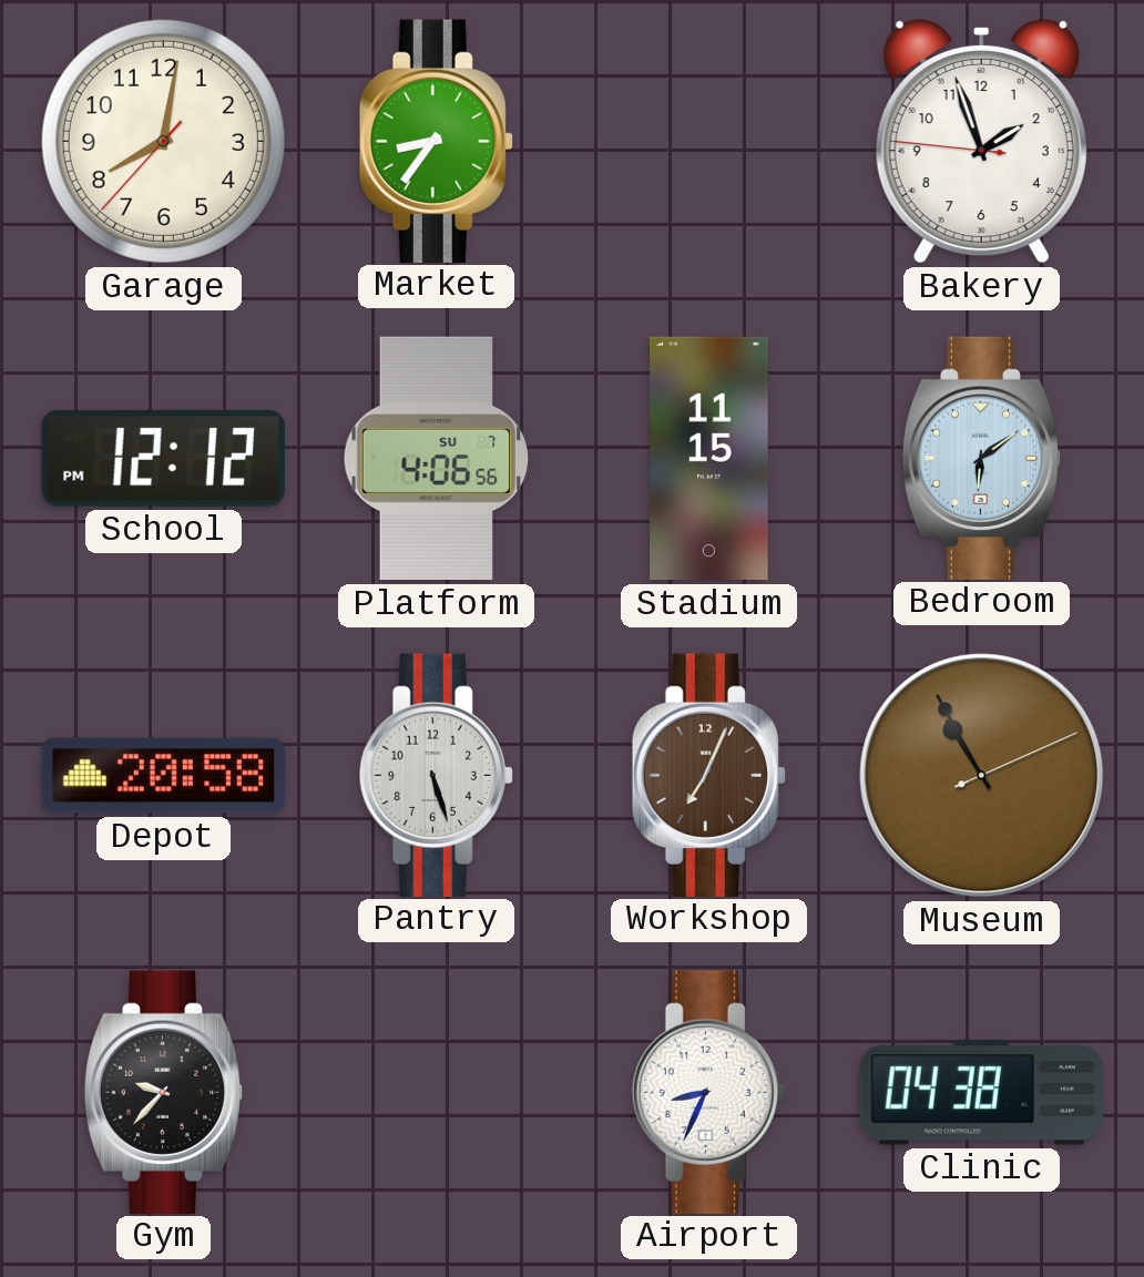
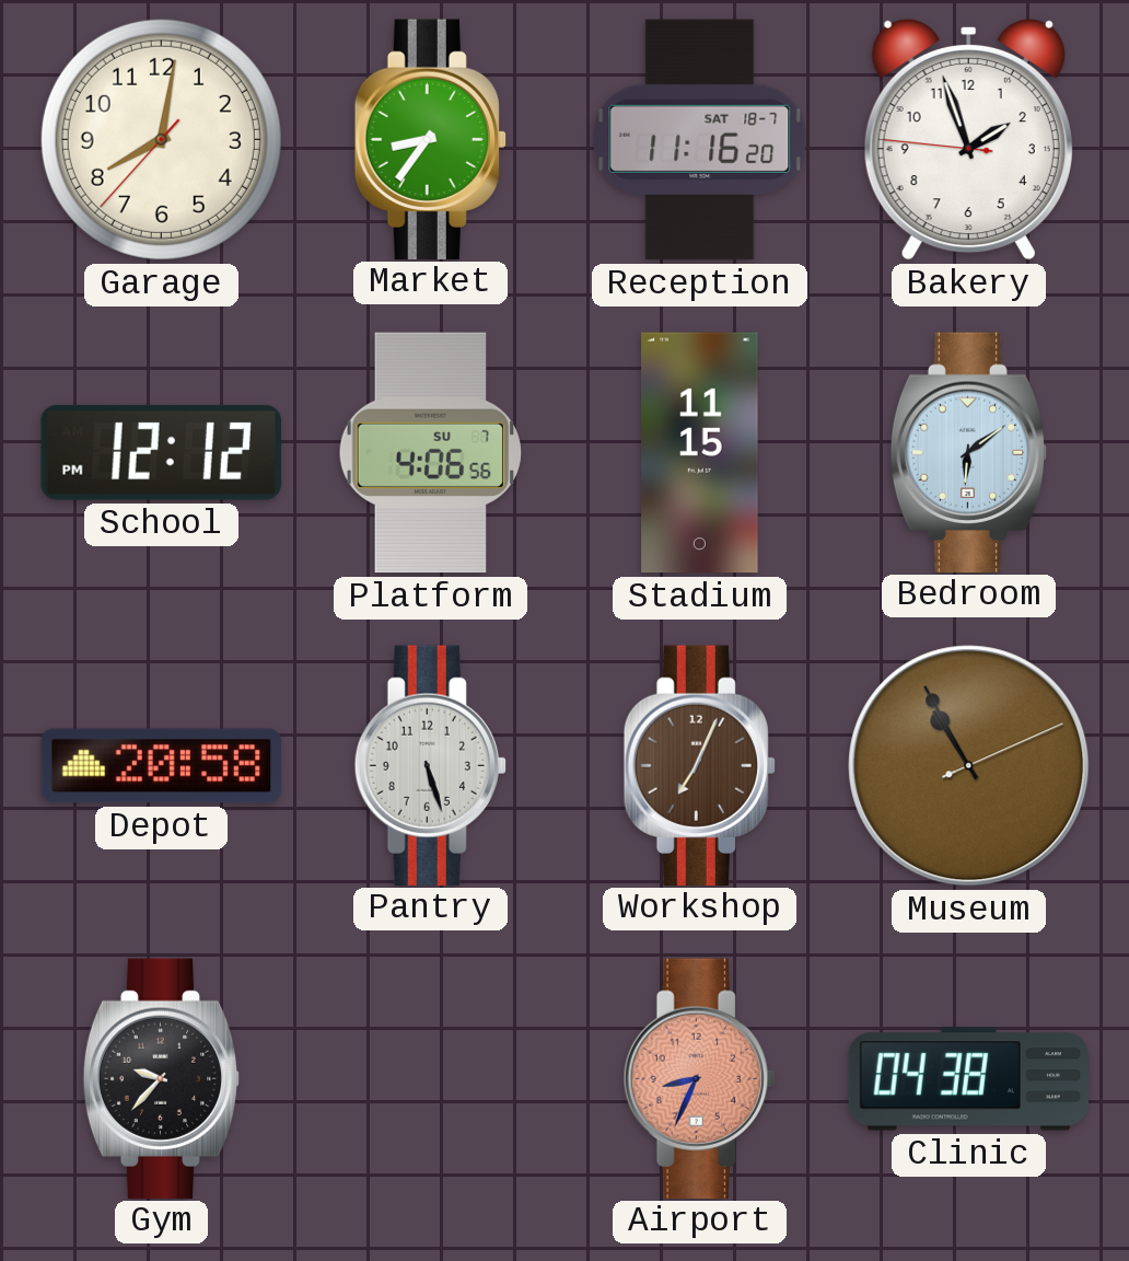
Reception: none -> 11:16 (700, 140)
Airport dial: white -> salmon (699, 1078)
